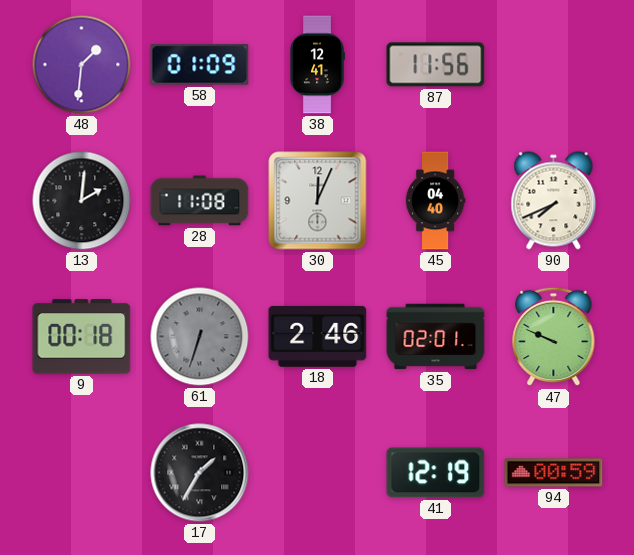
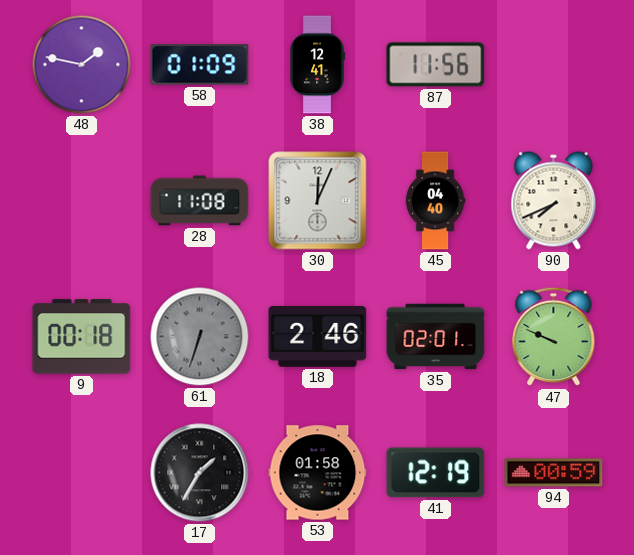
48: 1:31 -> 1:47 (82, 65)
13: 2:01 -> none (82, 201)
53: none -> 01:58 (318, 473)
